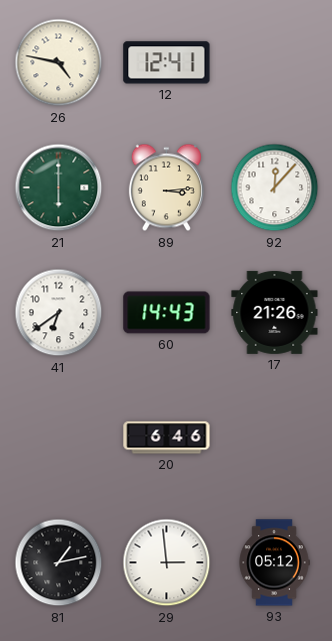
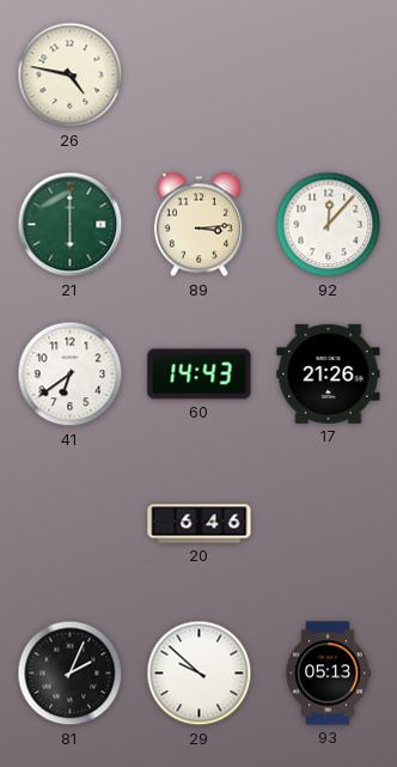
12: 12:41 -> none (167, 63)
81: 1:13 -> 2:04 (71, 674)
29: 2:59 -> 9:52 (200, 674)
93: 05:12 -> 05:13 (328, 674)
